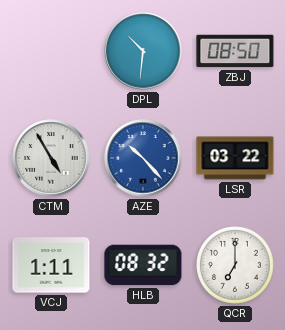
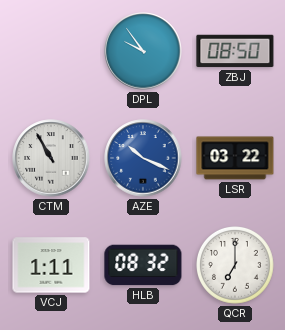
DPL: 10:31 -> 9:54 (143, 51)
CTM: 4:55 -> 10:55 (51, 158)
AZE: 10:23 -> 10:19 (143, 158)
